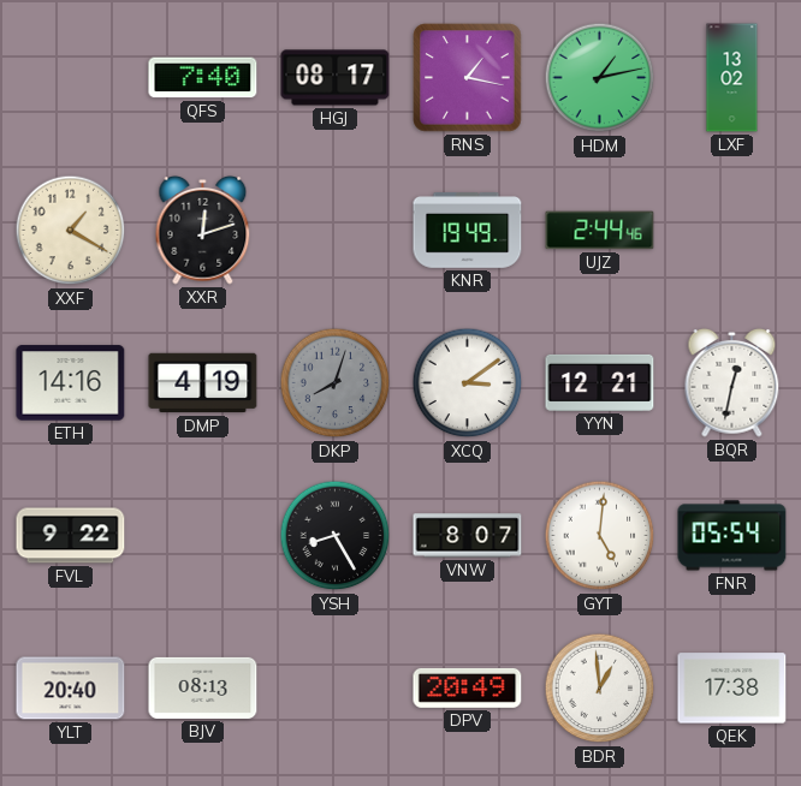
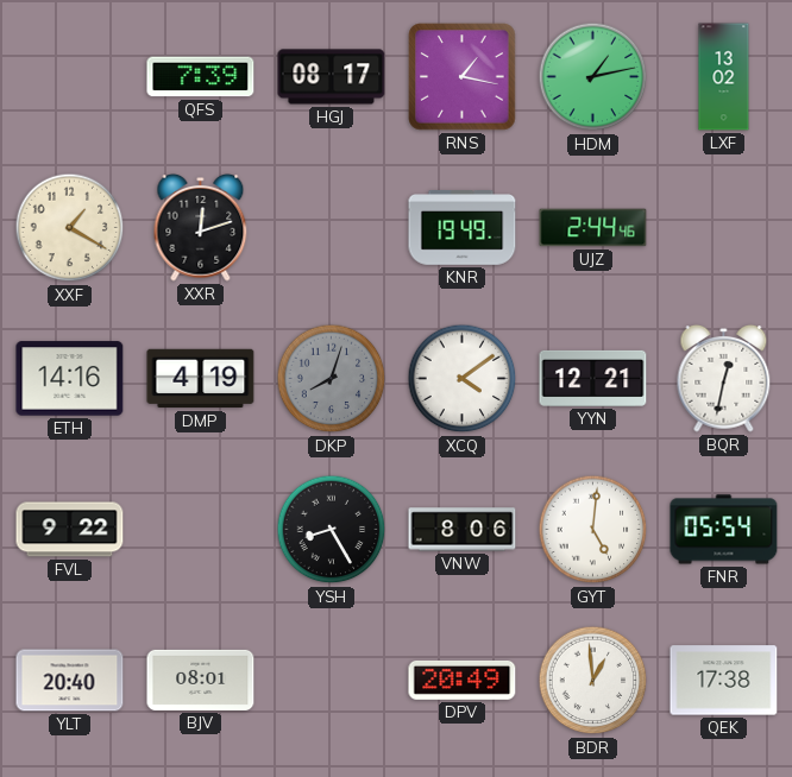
QFS: 7:40 -> 7:39 (201, 77)
XCQ: 3:09 -> 4:09 (463, 379)
VNW: 8:07 -> 8:06 (463, 530)
BJV: 08:13 -> 08:01 (201, 680)
